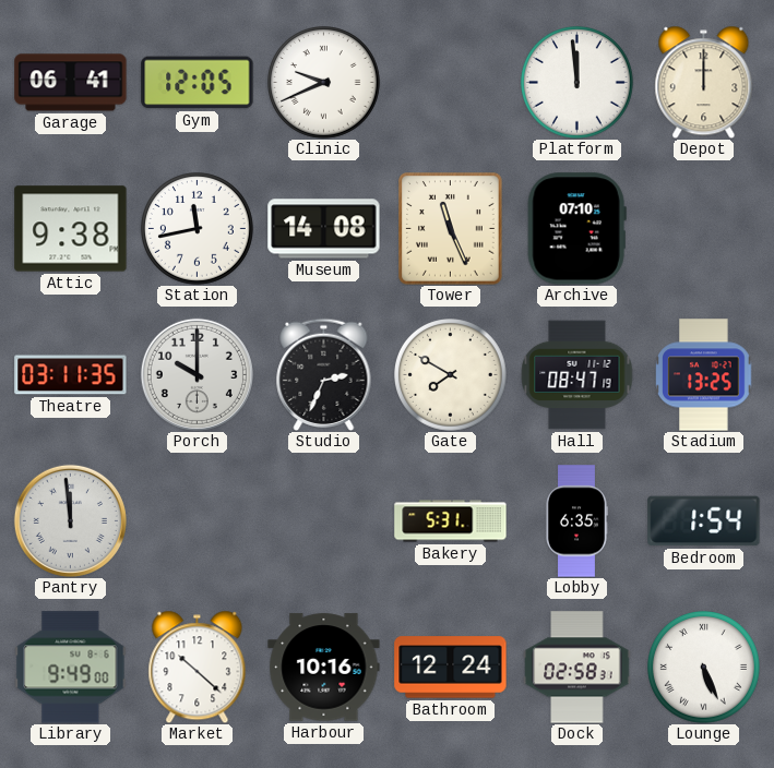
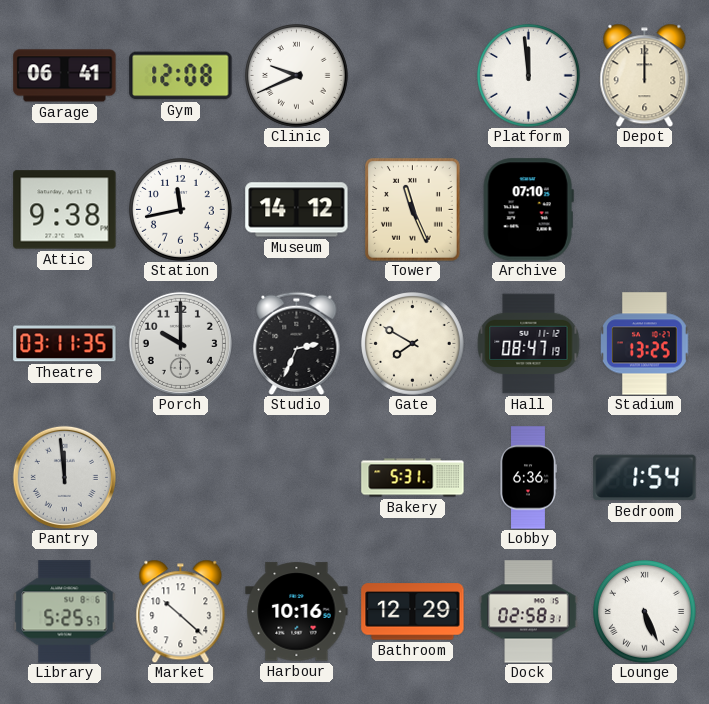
Gym: 12:05 -> 12:08 (181, 76)
Museum: 14:08 -> 14:12 (297, 210)
Lobby: 6:35 -> 6:36 (528, 478)
Library: 9:49 -> 5:25 (65, 612)
Bathroom: 12:24 -> 12:29 (413, 612)
